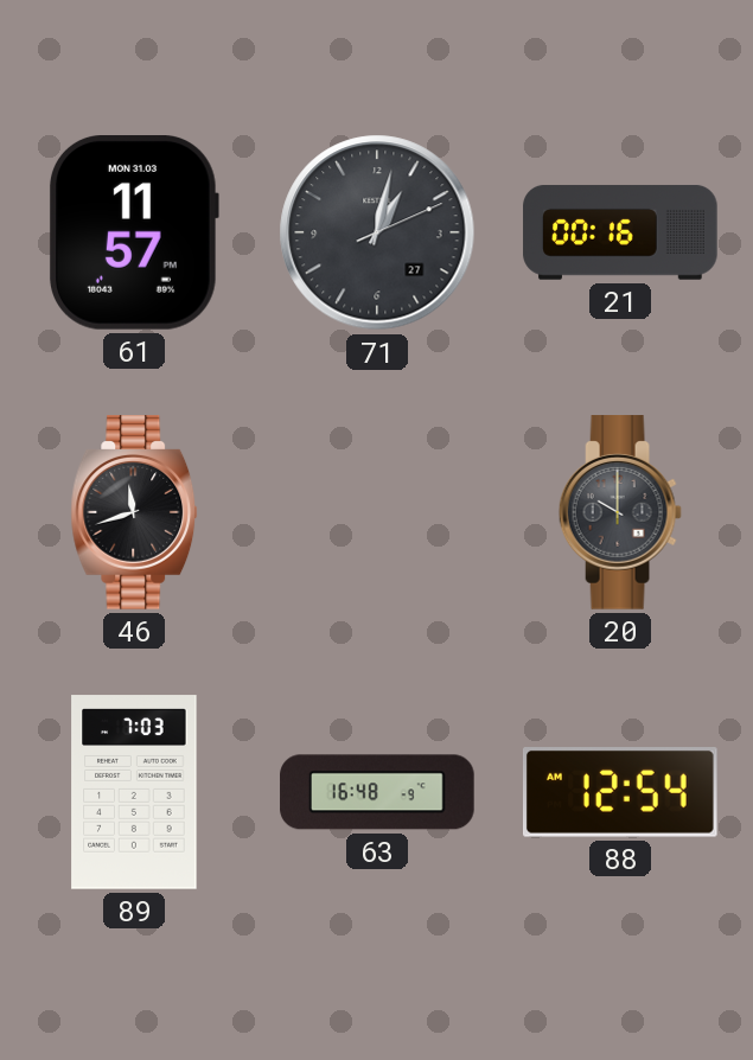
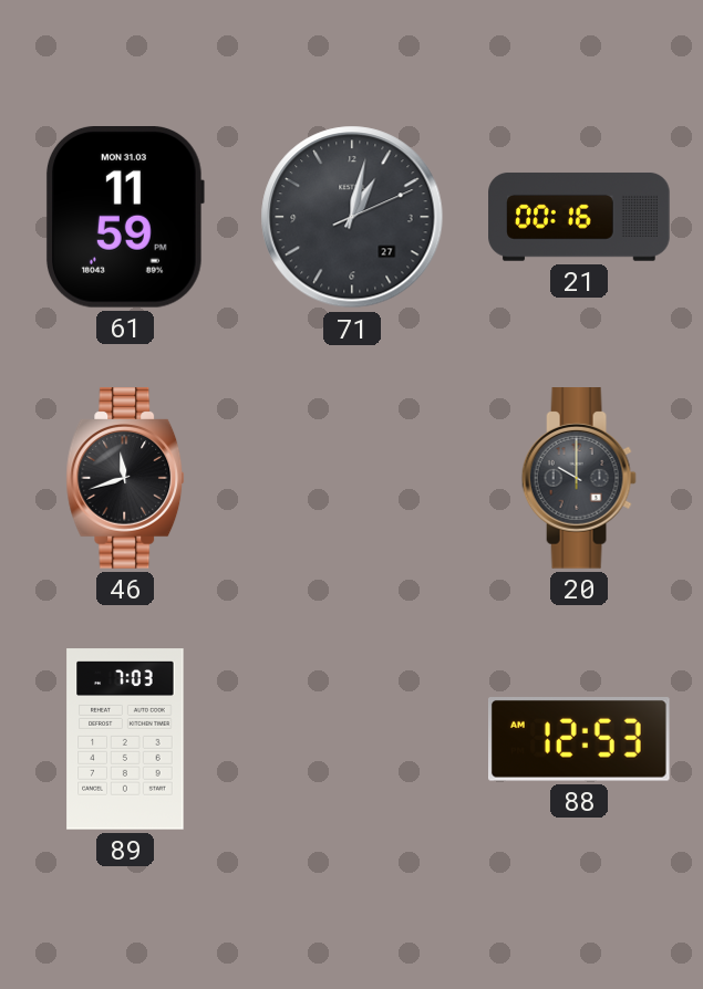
61: 11:57 -> 11:59 (125, 218)
63: 16:48 -> none (377, 792)
88: 12:54 -> 12:53 (580, 740)
